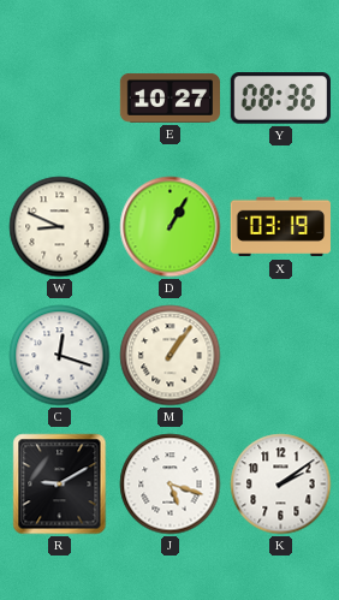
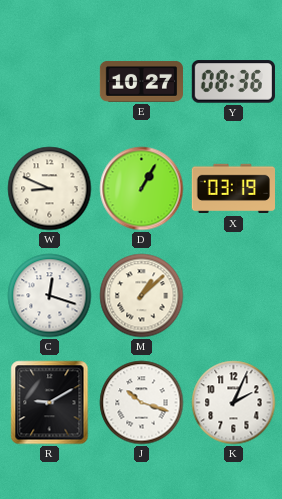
M: 1:06 -> 1:08 (142, 296)
J: 5:18 -> 10:18 (142, 403)
K: 2:09 -> 2:04 (234, 403)
